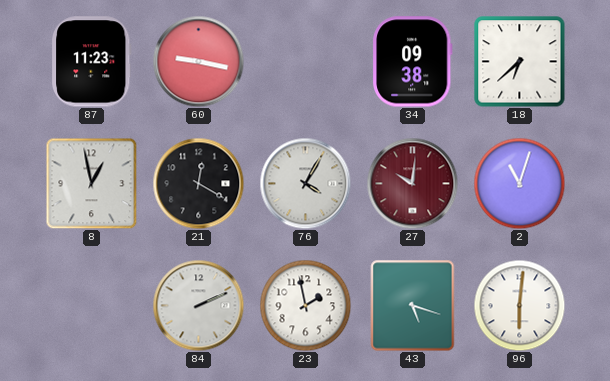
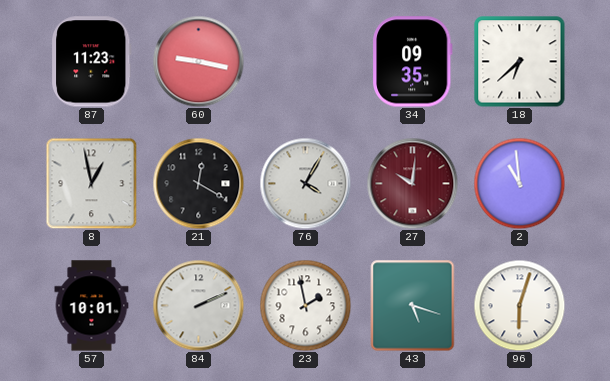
34: 09:38 -> 09:35 (413, 62)
2: 11:03 -> 10:59 (519, 183)
57: none -> 10:01 (92, 306)
96: 6:01 -> 6:03 (519, 305)
